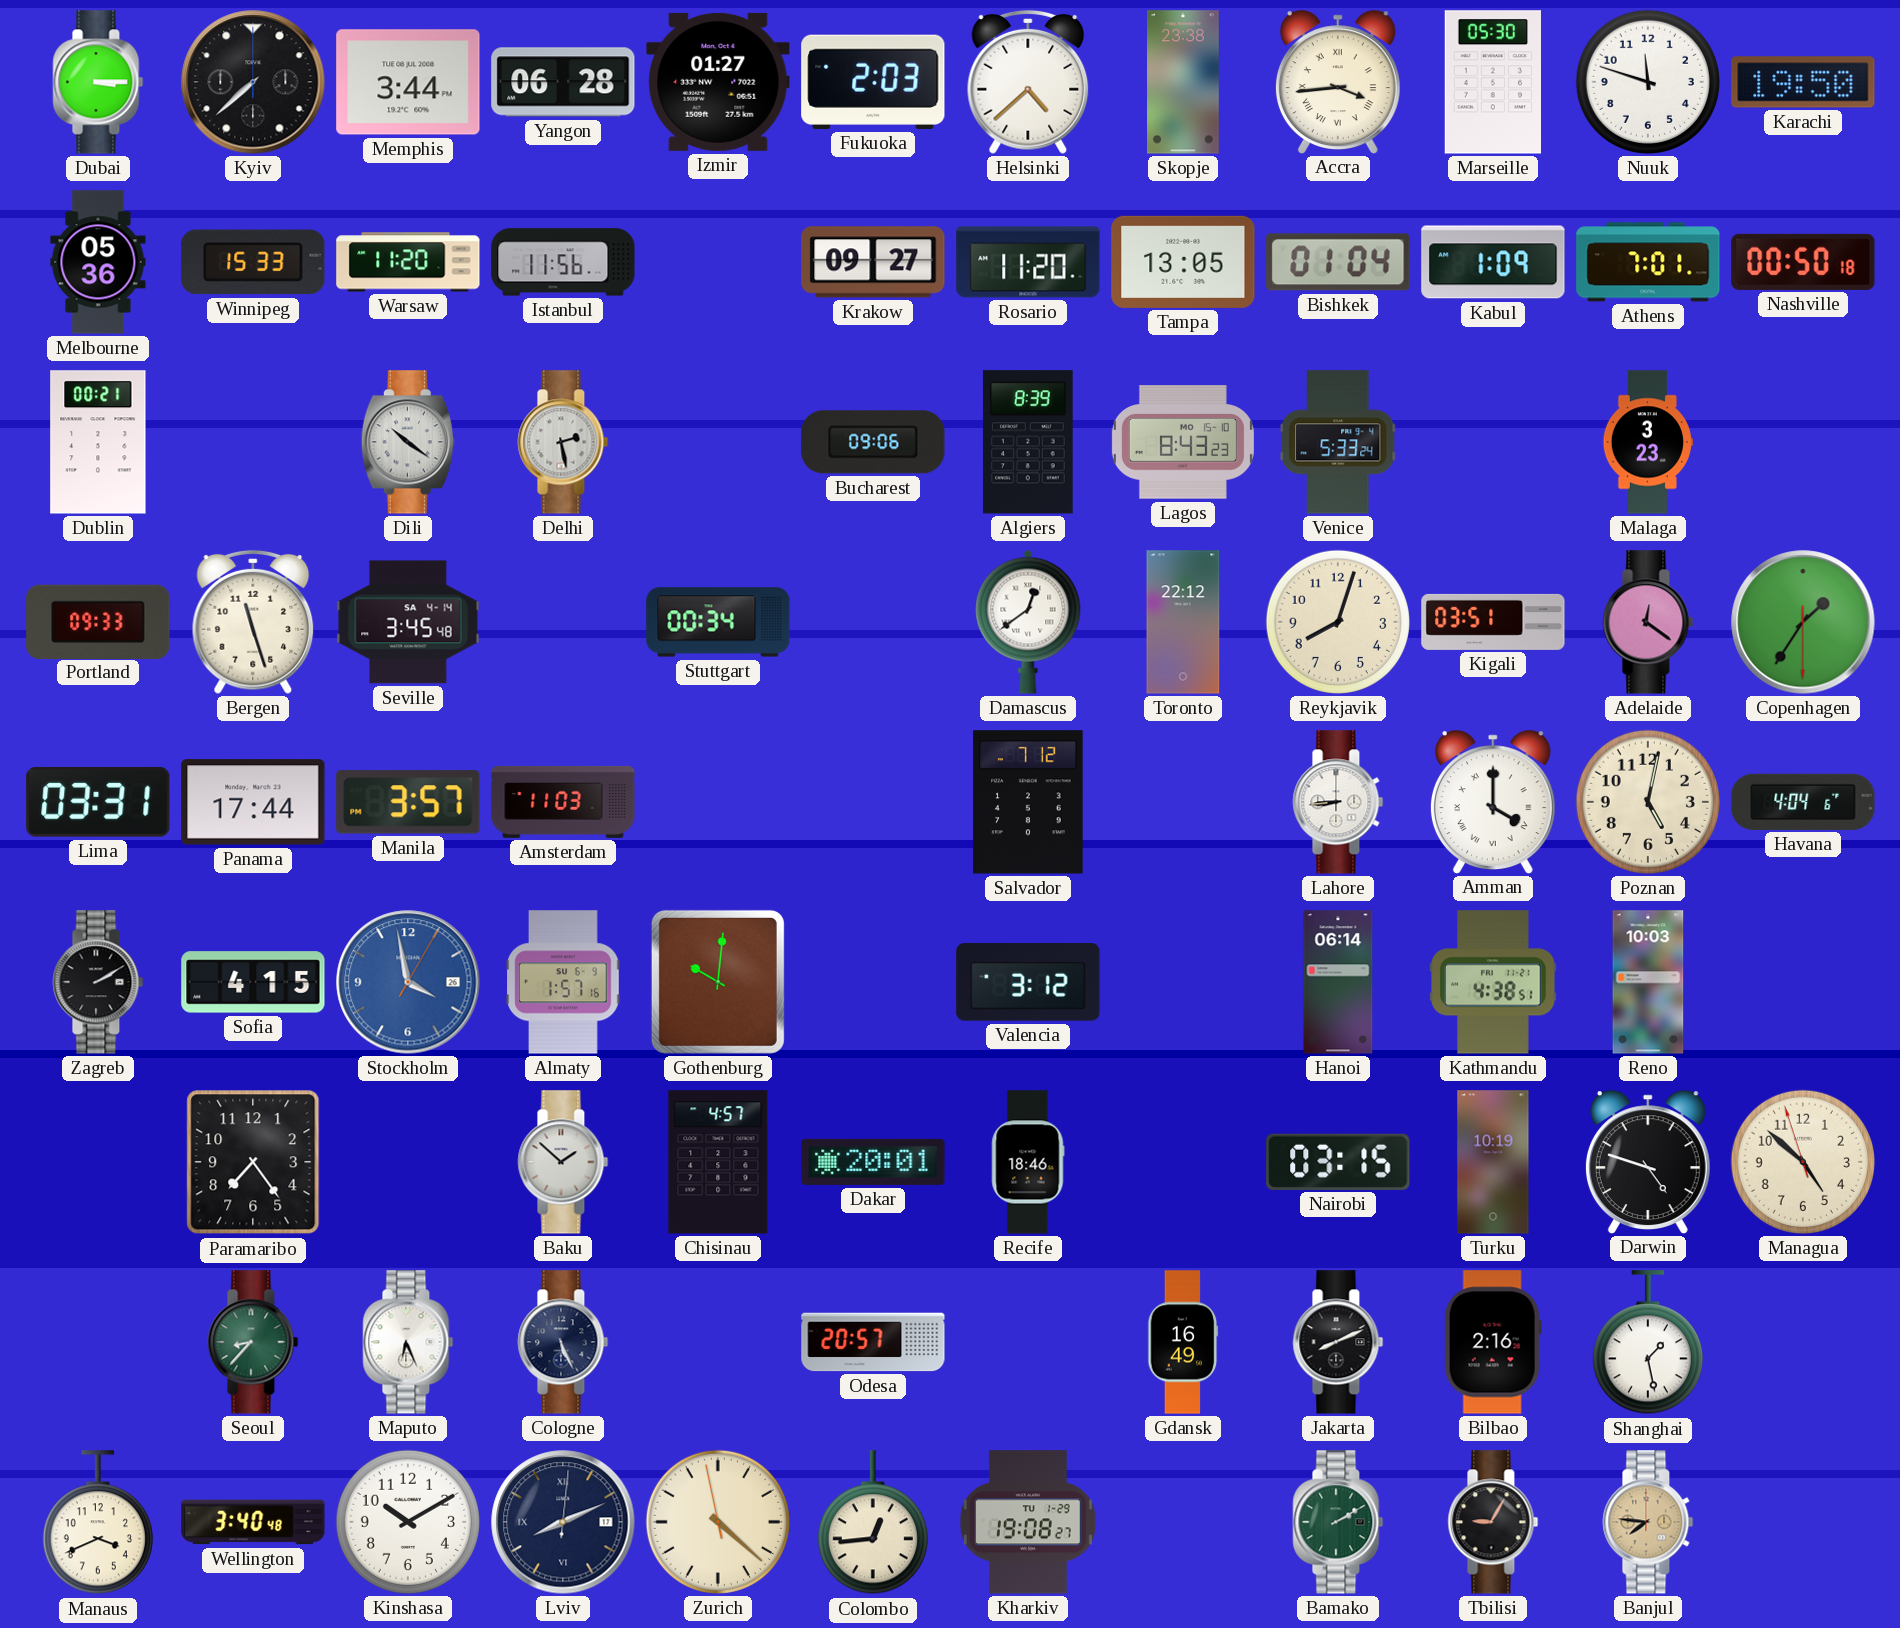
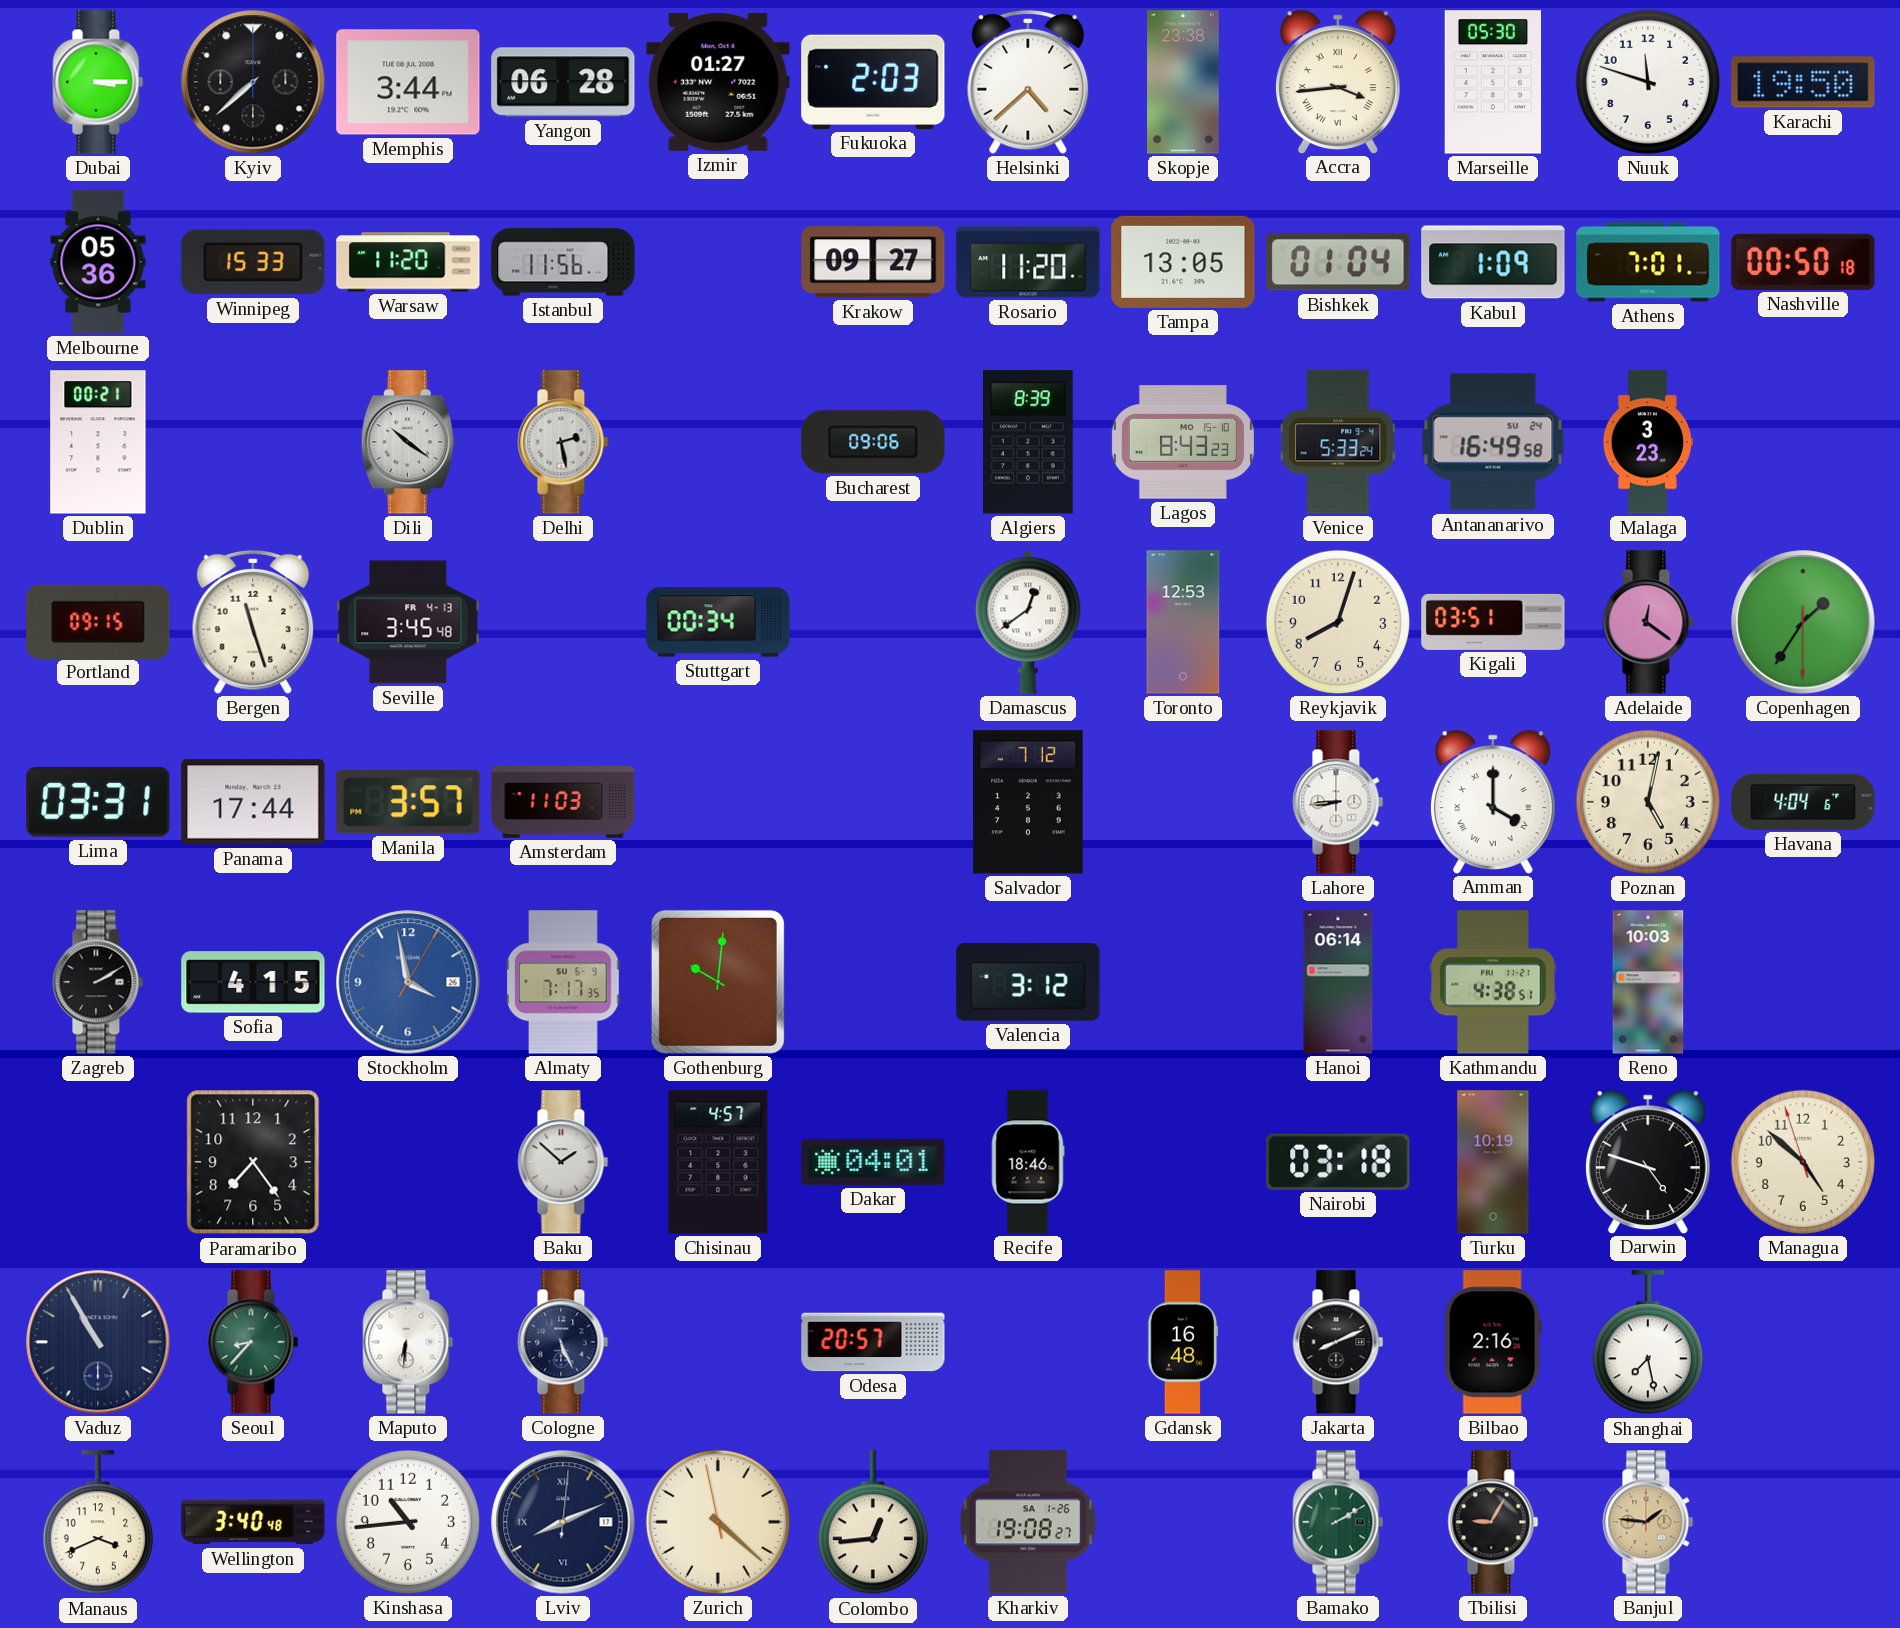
Antananarivo: none -> 16:49 (1493, 442)
Portland: 09:33 -> 09:15 (98, 621)
Seville date: SA 4-14 -> FR 4-13 (408, 622)
Toronto: 22:12 -> 12:53 (1183, 622)
Almaty: 1:57 -> 7:17 (563, 982)
Dakar: 20:01 -> 04:01 (873, 1162)
Nairobi: 03:15 -> 03:18 (1338, 1162)
Vaduz: none -> 10:55 (98, 1342)
Maputo: 6:26 -> 6:31 (408, 1342)
Gdansk: 16:49 -> 16:48 (1183, 1342)
Shanghai: 1:28 -> 7:28 (1648, 1343)
Kinshasa: 10:10 -> 10:44 (408, 1522)
Kharkiv date: TU 1-29 -> SA 1-26 (1028, 1522)
Banjul: 7:46 -> 1:46 (1648, 1522)
